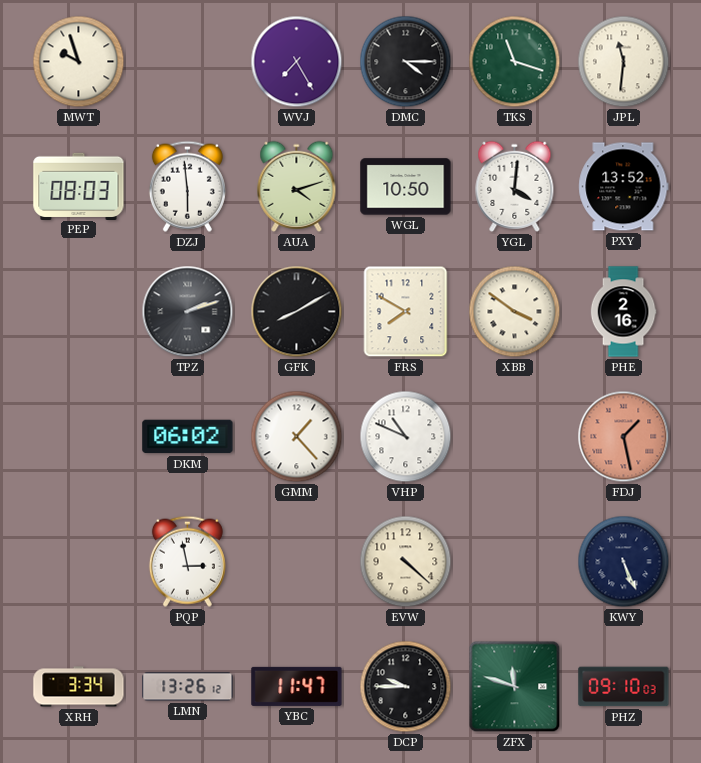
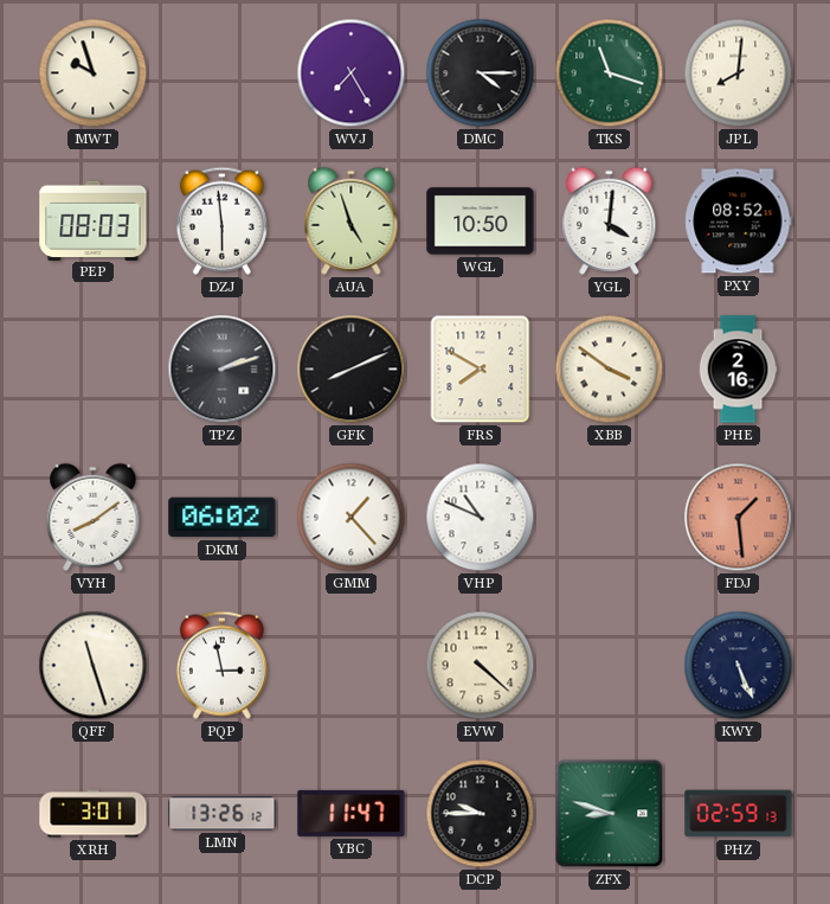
JPL: 11:31 -> 8:01 (739, 73)
AUA: 4:12 -> 4:57 (352, 220)
PXY: 13:52 -> 08:52 (739, 222)
GFK: 8:10 -> 8:11 (352, 370)
VYH: none -> 8:09 (94, 517)
FDJ: 1:28 -> 1:29 (739, 518)
QFF: none -> 11:27 (94, 666)
XRH: 3:34 -> 3:01 (94, 814)
ZFX: 11:48 -> 8:48 (610, 814)
PHZ: 09:10 -> 02:59 (739, 814)
